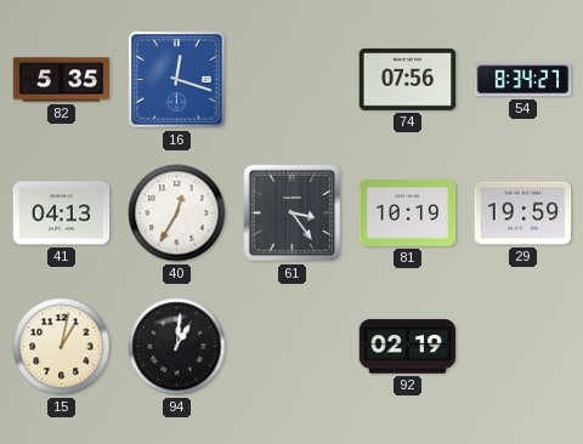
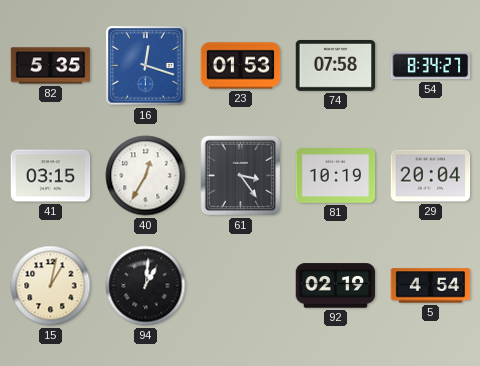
23: none -> 01:53 (241, 66)
74: 07:56 -> 07:58 (336, 66)
41: 04:13 -> 03:15 (51, 176)
29: 19:59 -> 20:04 (431, 176)
5: none -> 4:54 (431, 286)
